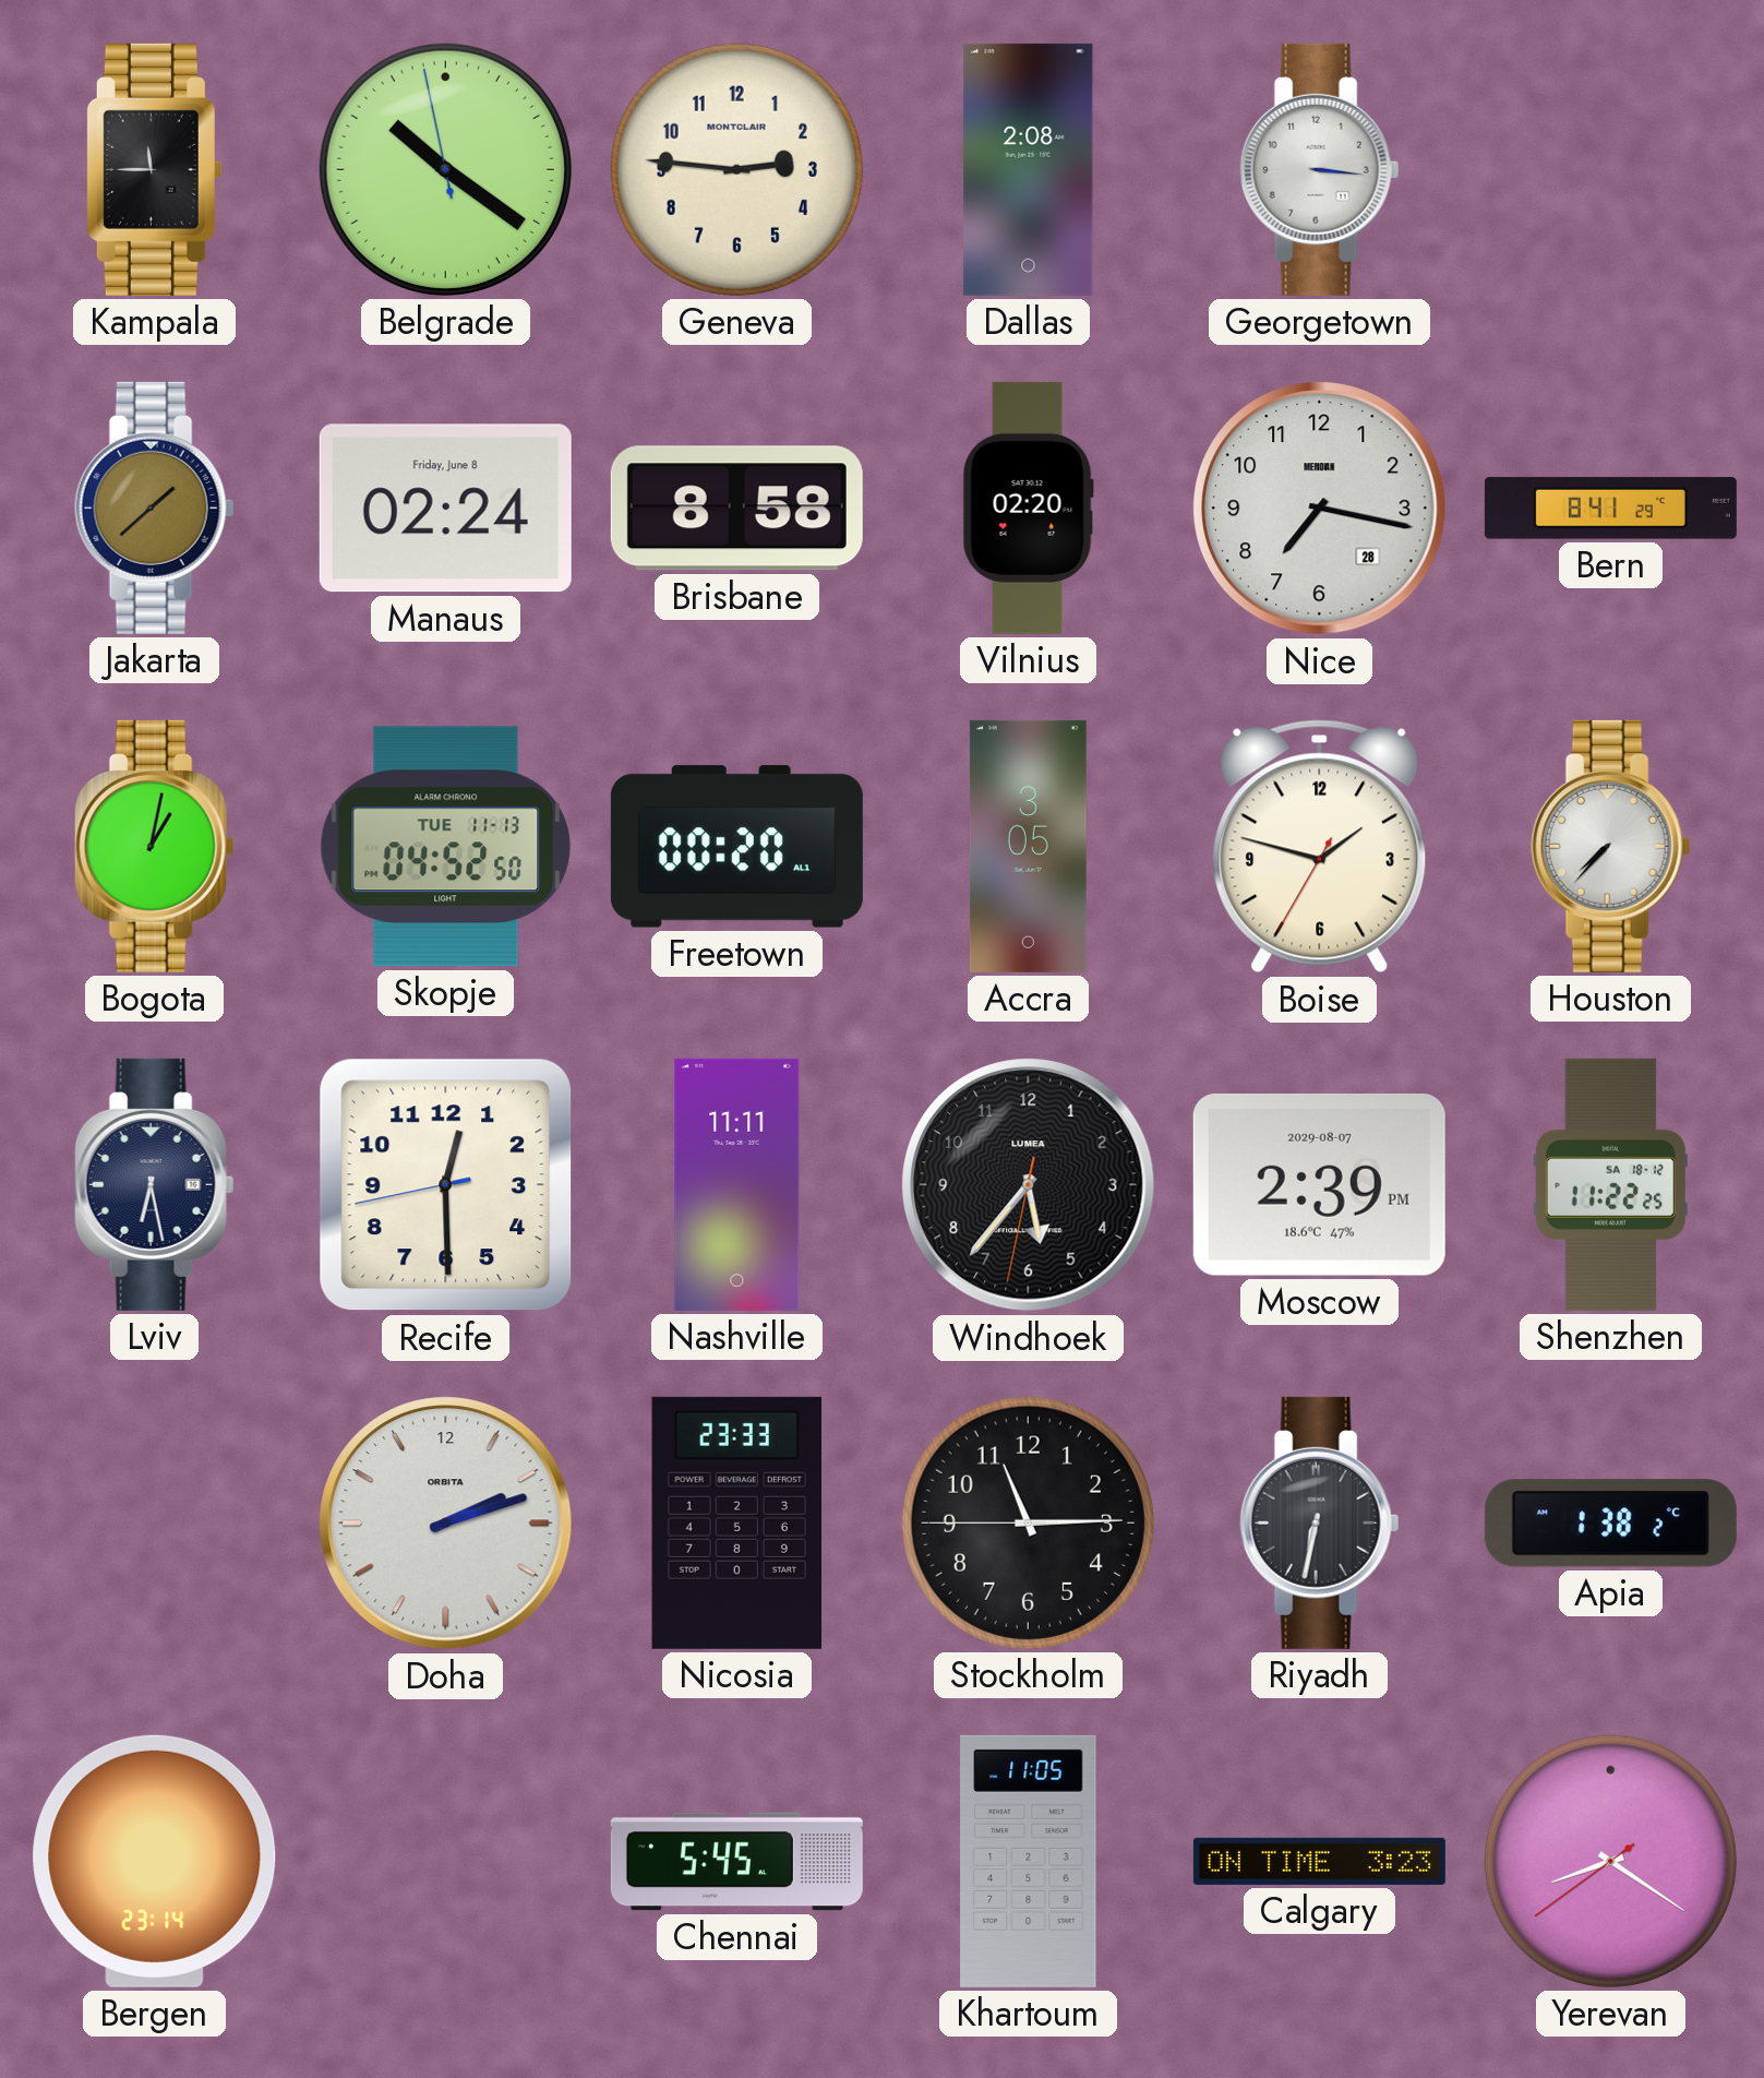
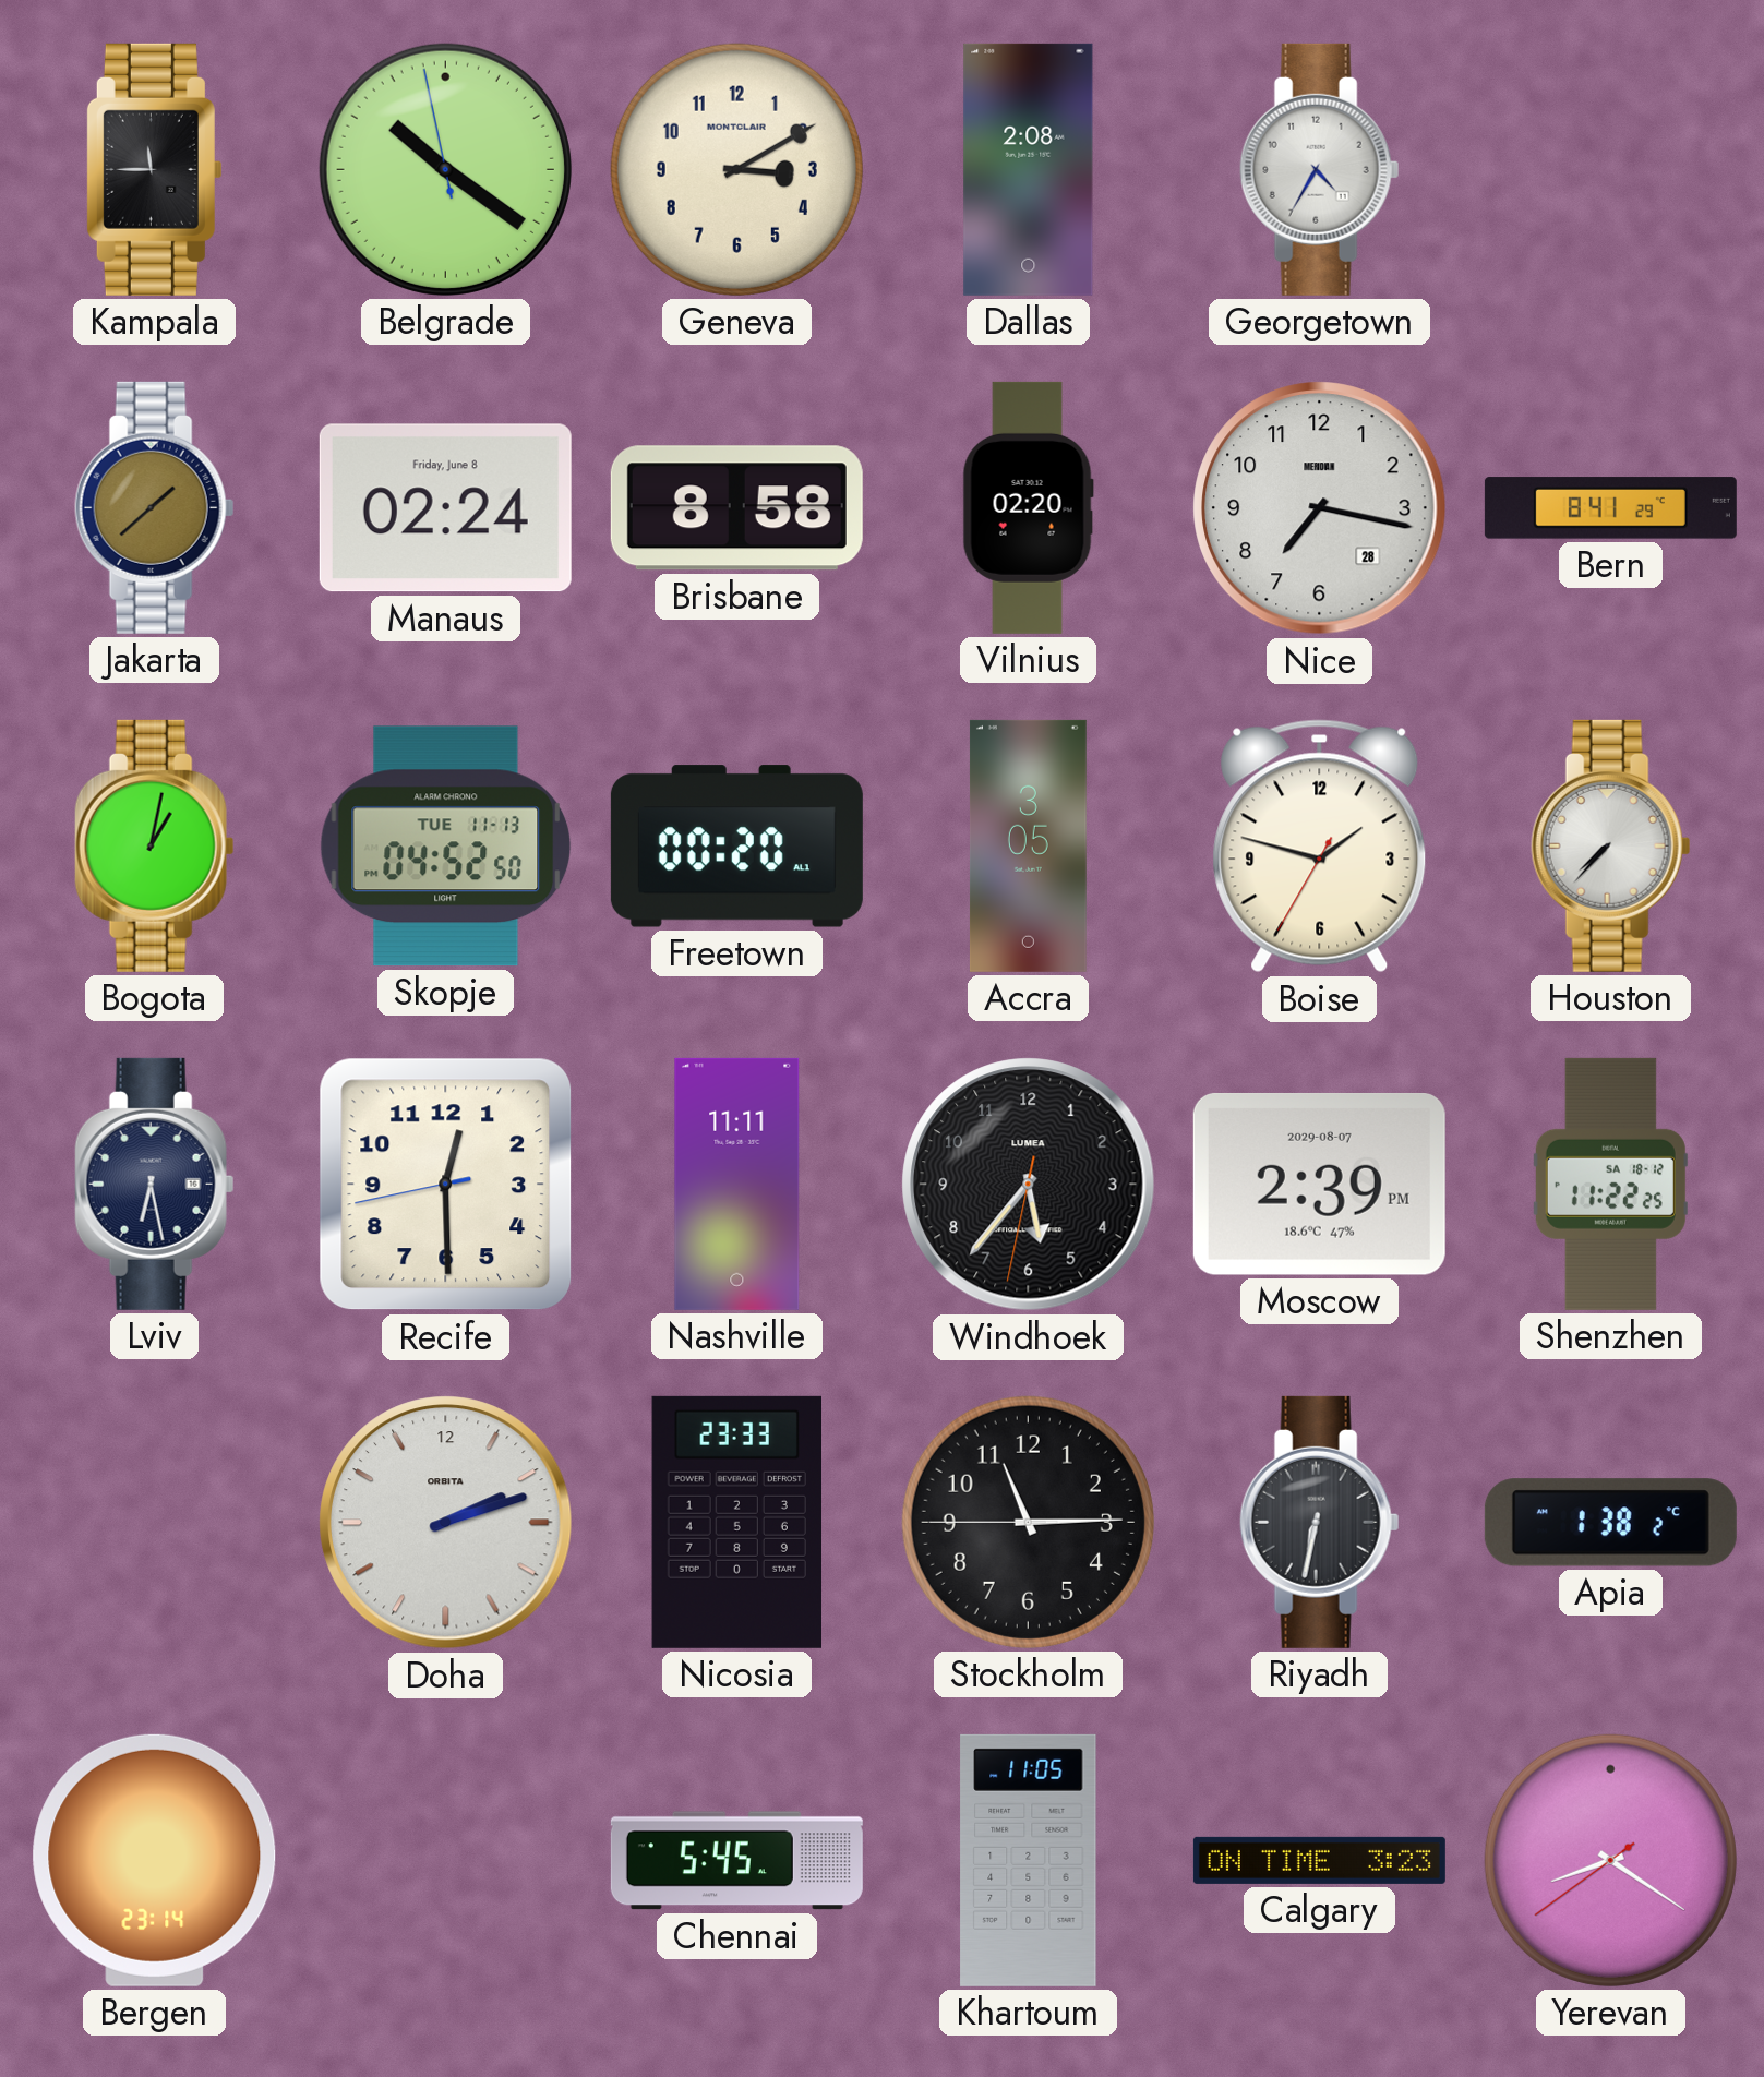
Geneva: 2:46 -> 3:10 (736, 169)
Georgetown: 3:16 -> 4:35 (1320, 169)
